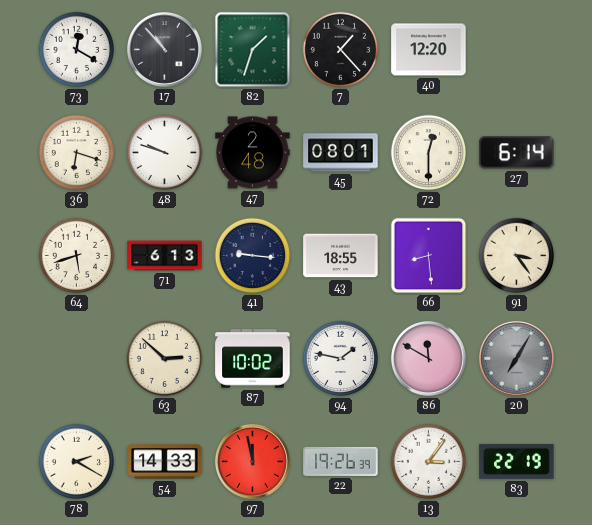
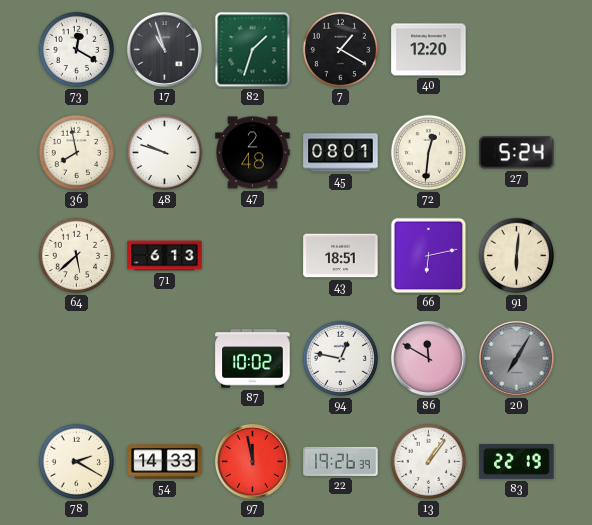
17: 10:53 -> 10:57 (164, 49)
7: 1:23 -> 1:20 (341, 50)
36: 6:18 -> 7:58 (77, 153)
72: 12:30 -> 12:31 (429, 153)
27: 6:14 -> 5:24 (517, 153)
64: 5:42 -> 5:38 (77, 256)
41: 9:16 -> none (253, 256)
43: 18:55 -> 18:51 (341, 256)
66: 8:29 -> 6:13 (429, 256)
91: 3:24 -> 6:01 (517, 256)
63: 2:52 -> none (165, 359)
94: 1:47 -> 12:47 (341, 359)
13: 3:06 -> 1:06 (429, 462)
